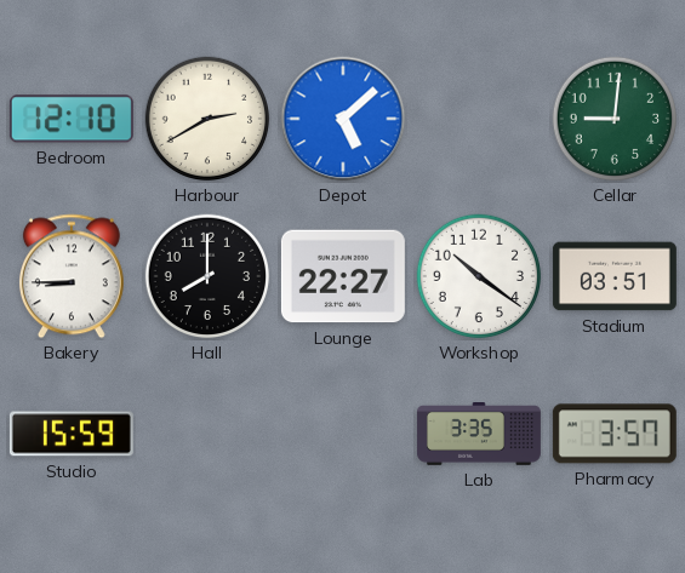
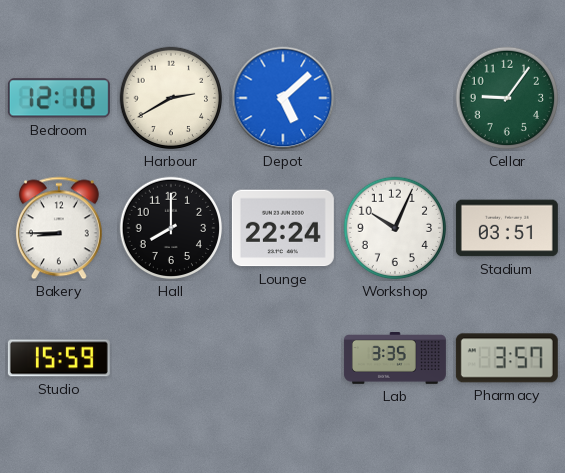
Cellar: 9:01 -> 9:06 (507, 98)
Lounge: 22:27 -> 22:24 (283, 228)
Workshop: 10:21 -> 10:04 (395, 228)
